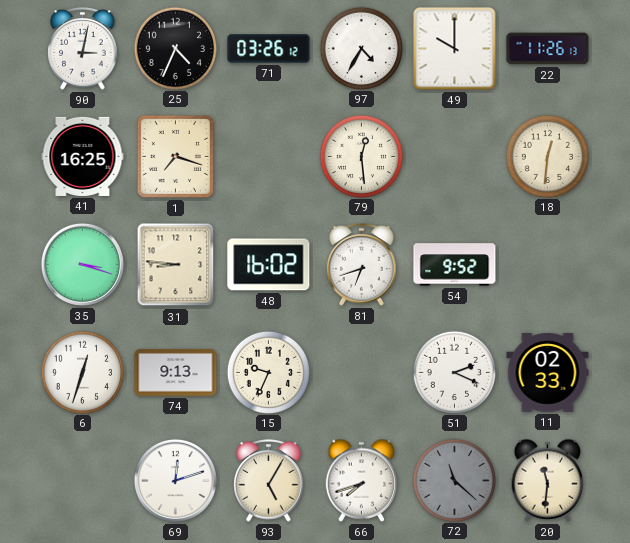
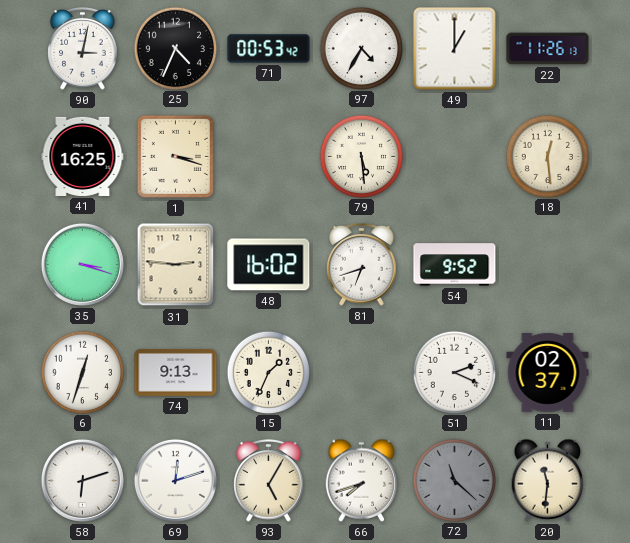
71: 03:26 -> 00:53 (269, 49)
49: 10:00 -> 1:00 (455, 49)
1: 7:18 -> 3:18 (175, 156)
79: 12:29 -> 5:29 (361, 156)
18: 12:31 -> 12:29 (547, 156)
31: 8:46 -> 2:46 (176, 265)
15: 9:34 -> 1:34 (268, 372)
11: 02:33 -> 02:37 (548, 373)
58: none -> 6:12 (82, 480)
